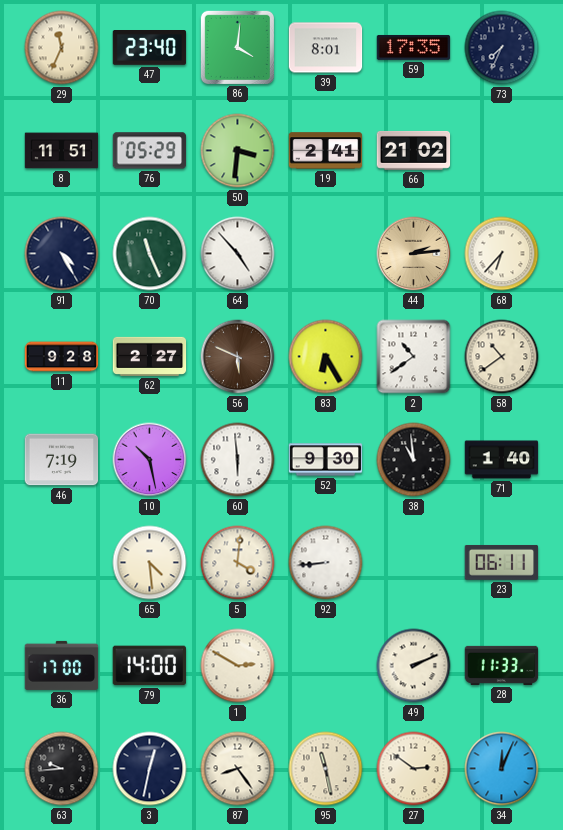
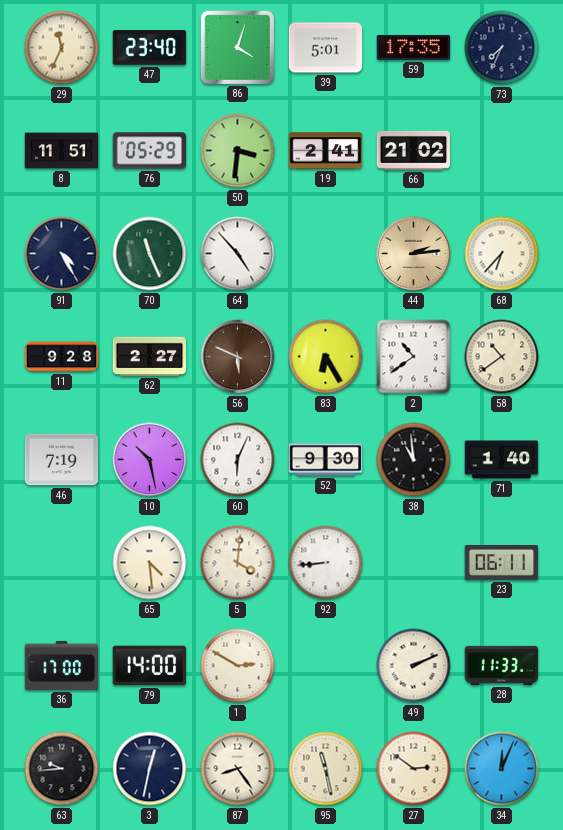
86: 4:01 -> 4:03 (237, 47)
39: 8:01 -> 5:01 (326, 48)
60: 5:59 -> 6:04 (238, 460)
